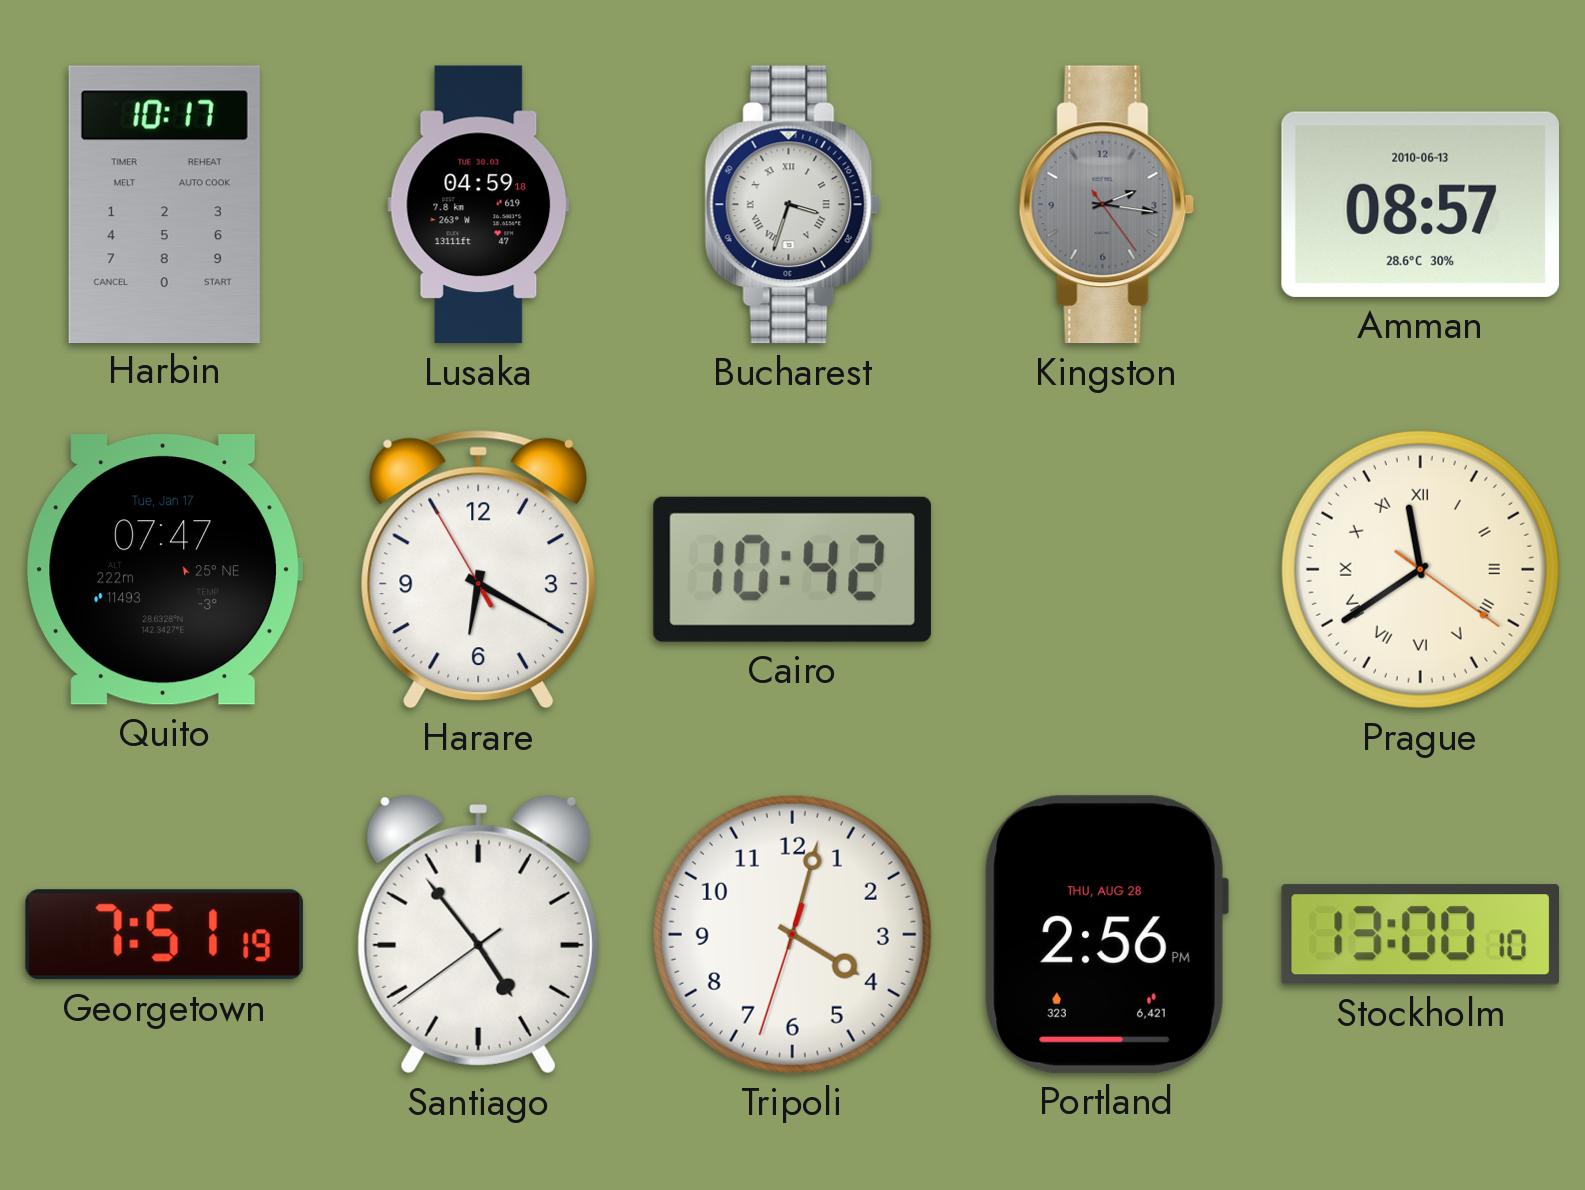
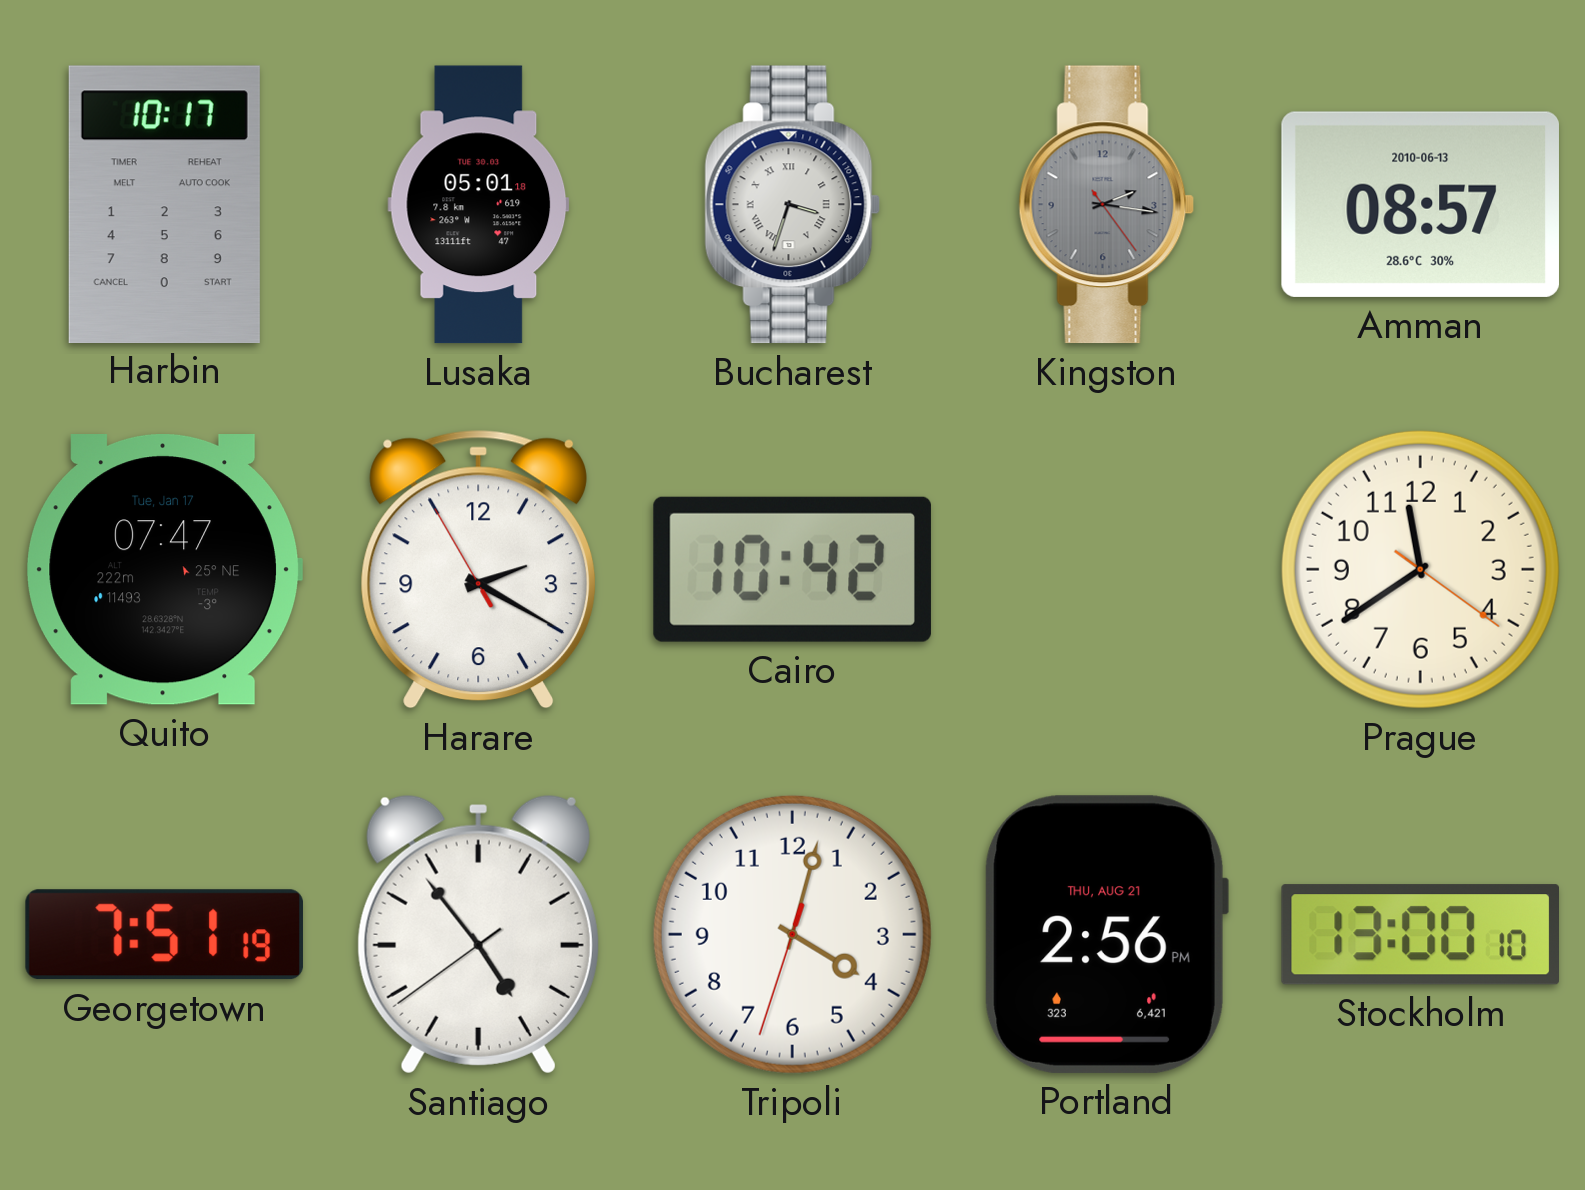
Lusaka: 04:59 -> 05:01 (479, 205)
Harare: 6:19 -> 2:19 (478, 569)
Prague numerals: Roman -> Arabic (1420, 569)
Portland date: THU, AUG 28 -> THU, AUG 21 (1106, 934)
